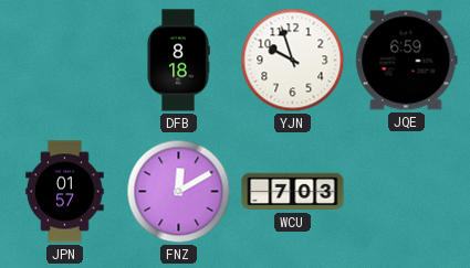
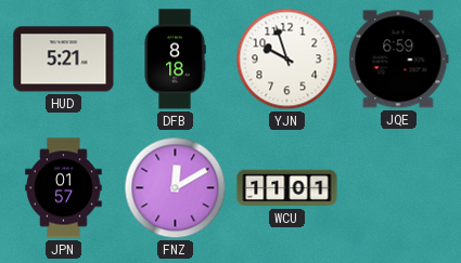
HUD: none -> 5:21 (64, 60)
WCU: 7:03 -> 11:01 (287, 188)
